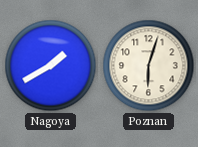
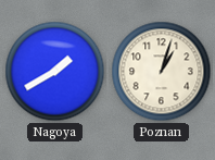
Poznan: 6:03 -> 1:03 (162, 72)
